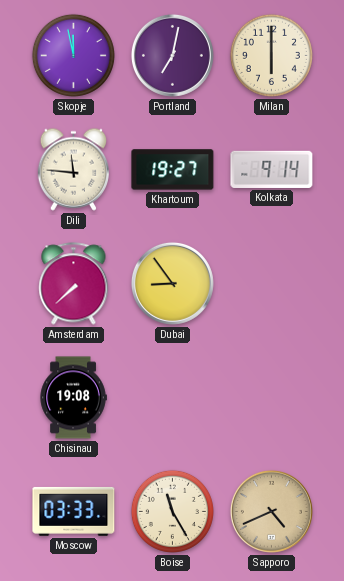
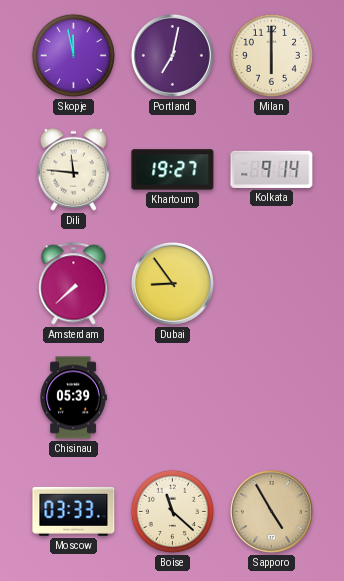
Chisinau: 19:08 -> 05:39 (73, 398)
Boise: 11:25 -> 11:22 (172, 511)
Sapporo: 4:41 -> 4:55 (271, 511)
